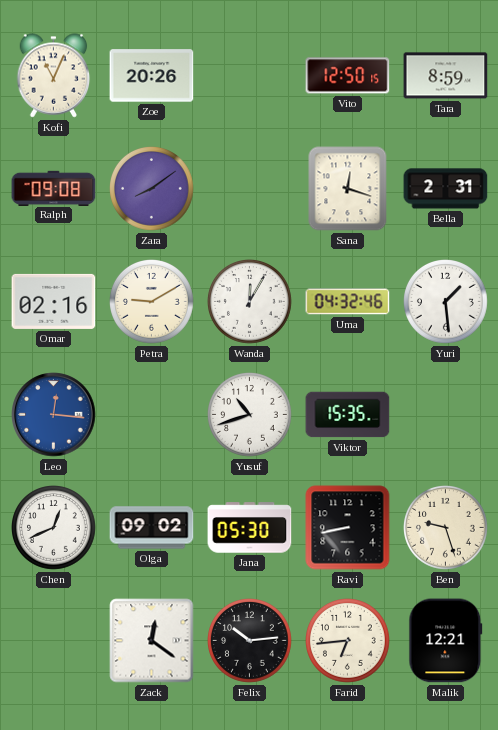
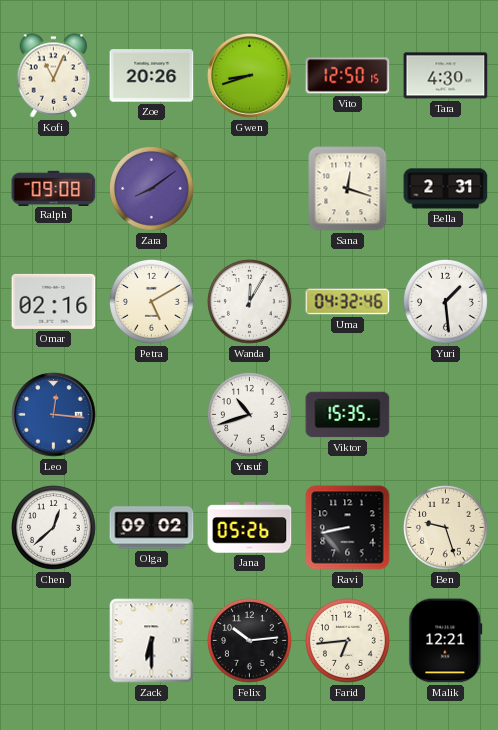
Gwen: none -> 8:42 (250, 76)
Tara: 8:59 -> 4:30 (446, 76)
Petra: 9:10 -> 5:10 (152, 302)
Chen: 12:41 -> 12:38 (54, 528)
Jana: 05:30 -> 05:26 (250, 528)
Zack: 12:21 -> 6:30 (152, 641)
